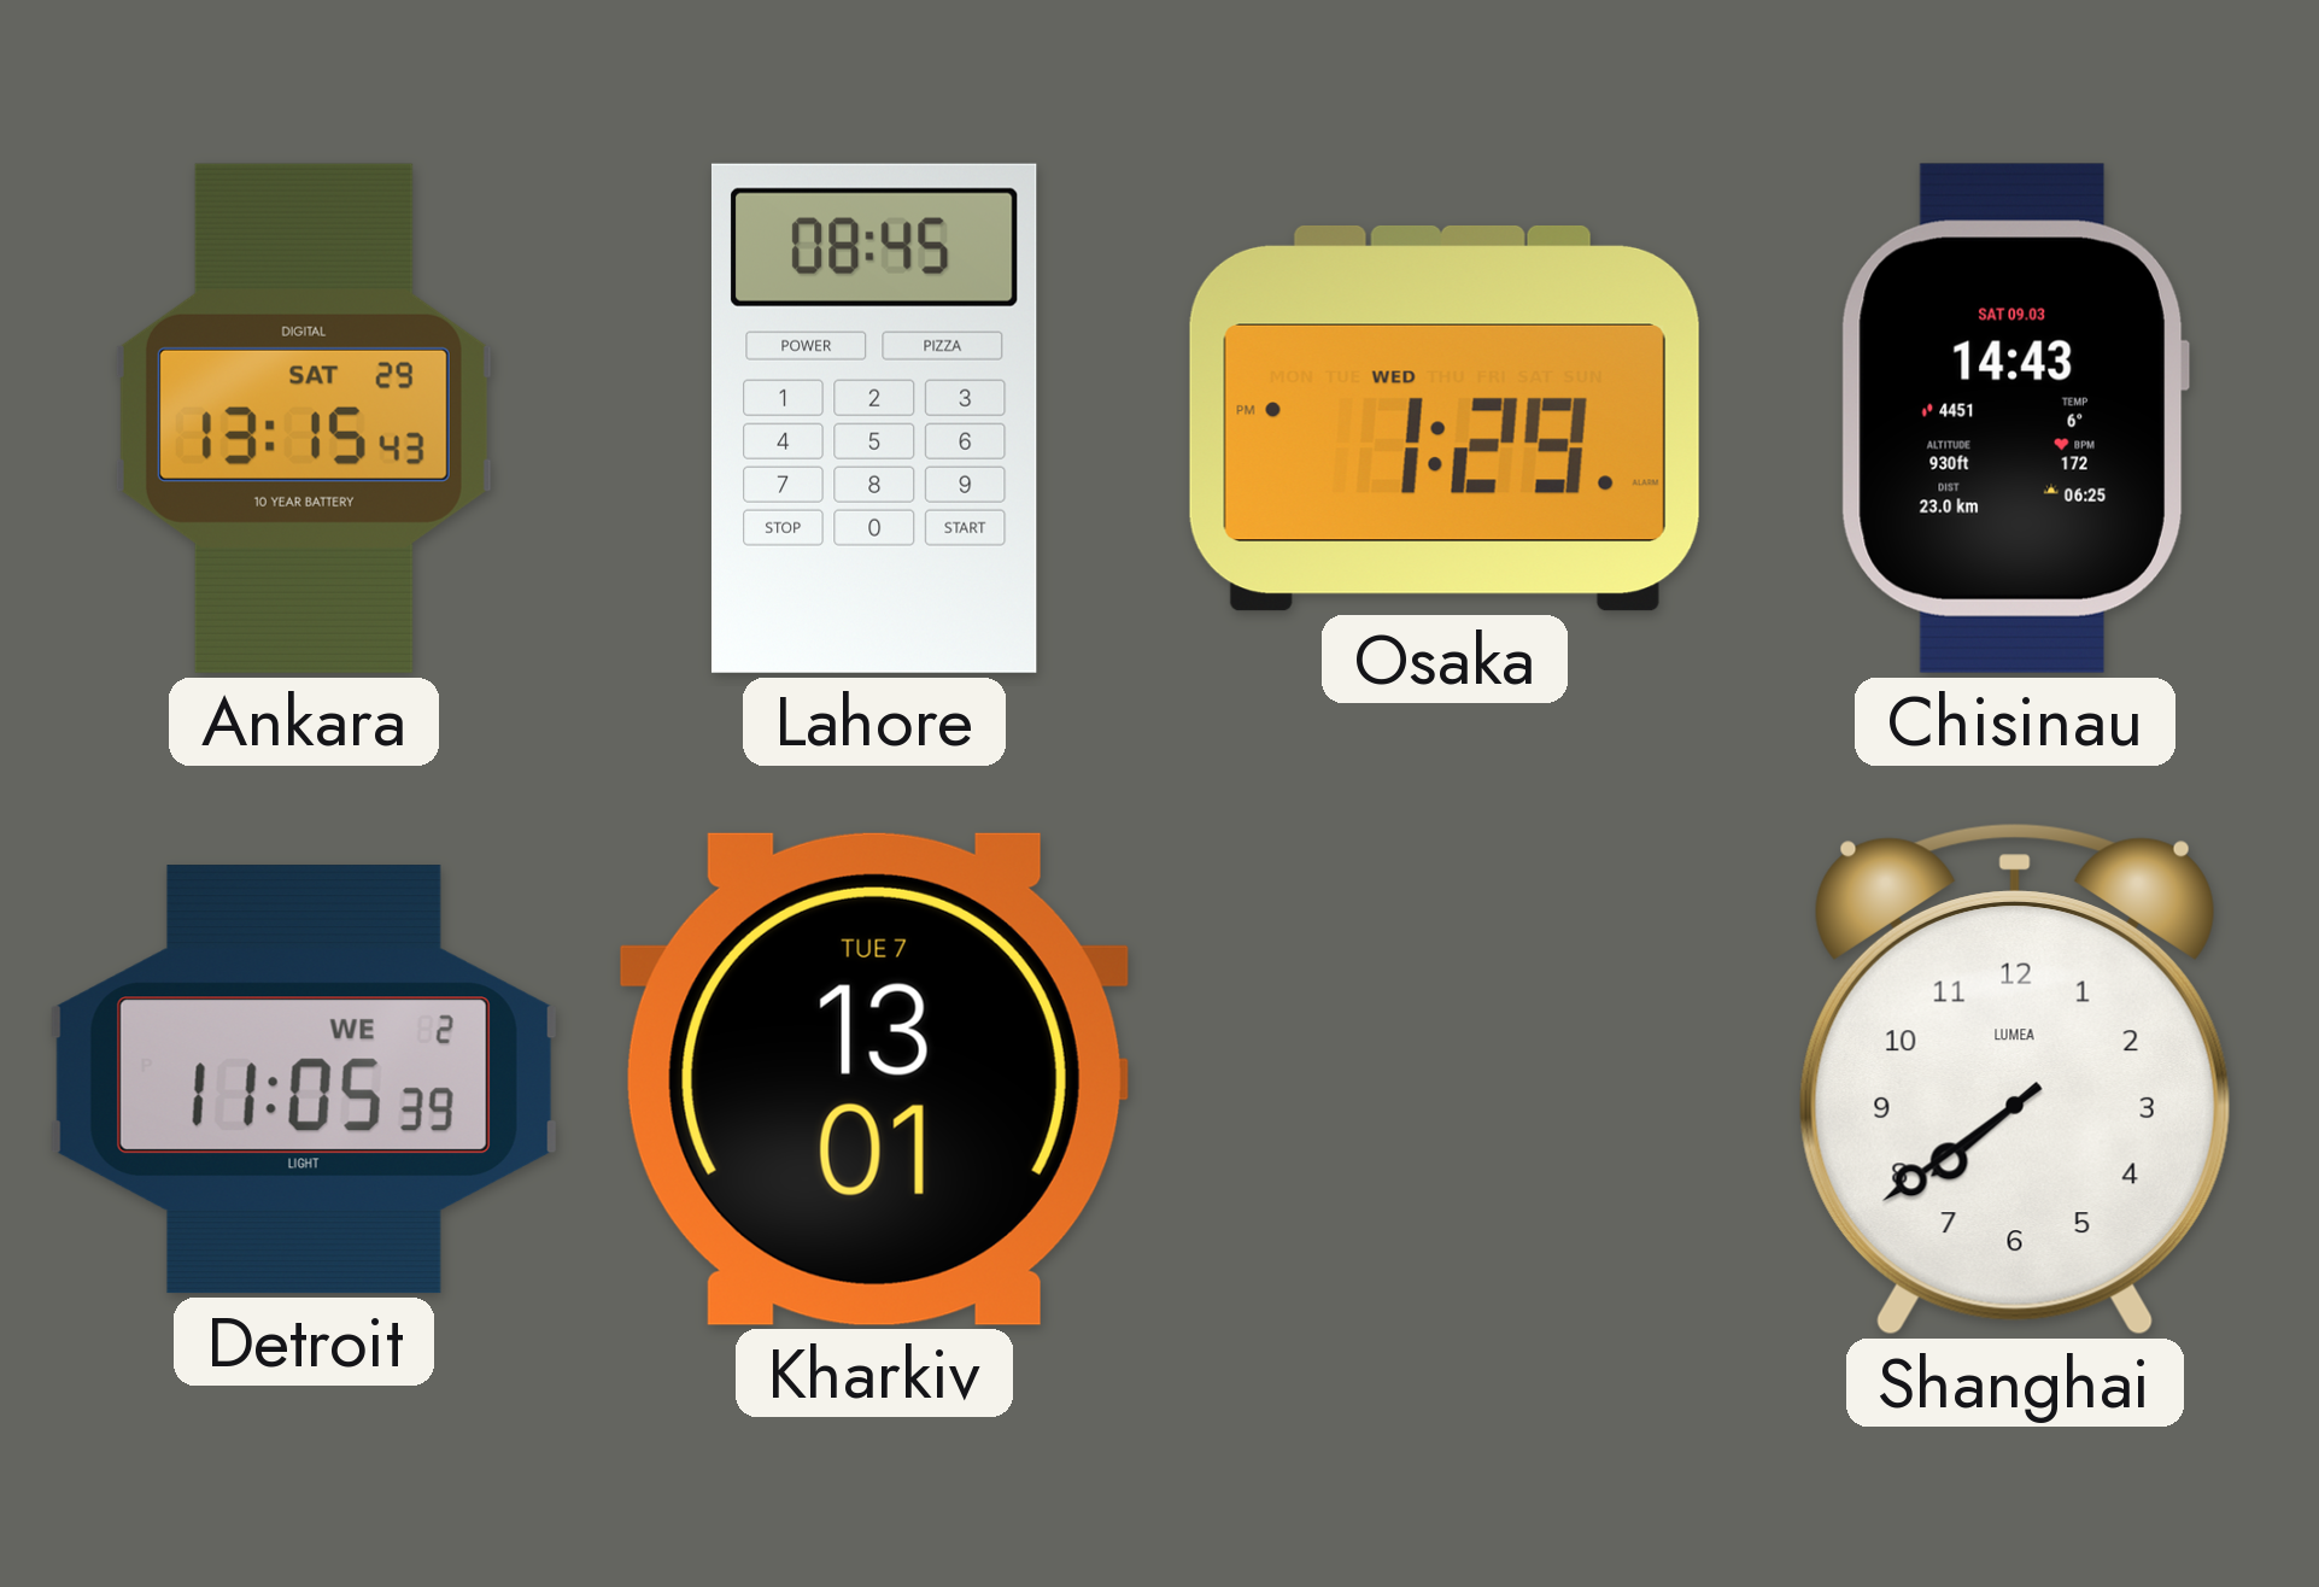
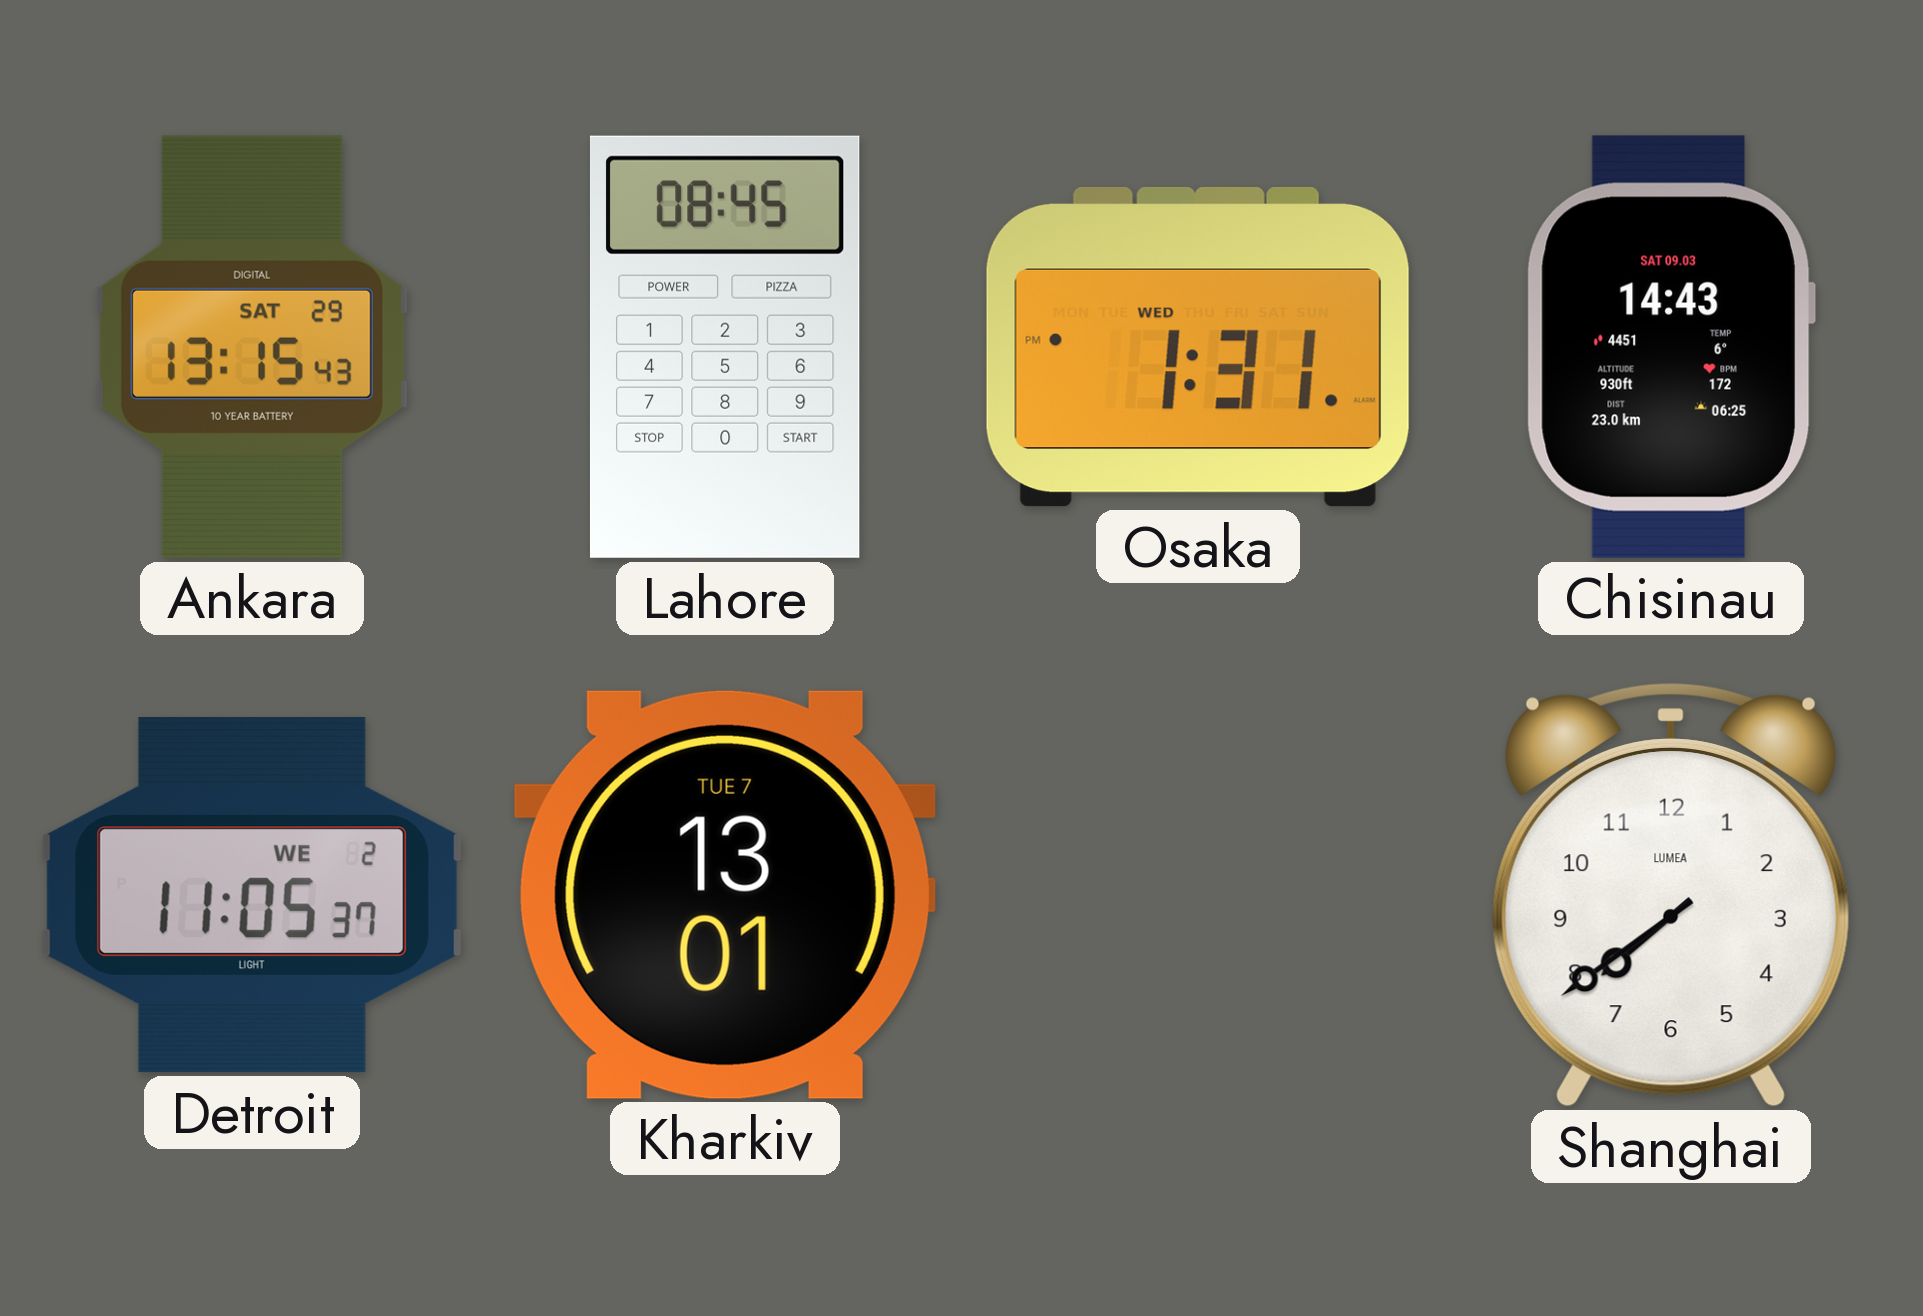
Osaka: 1:29 -> 1:31 (1198, 347)
Detroit: 11:05:39 -> 11:05:37 (252, 895)
